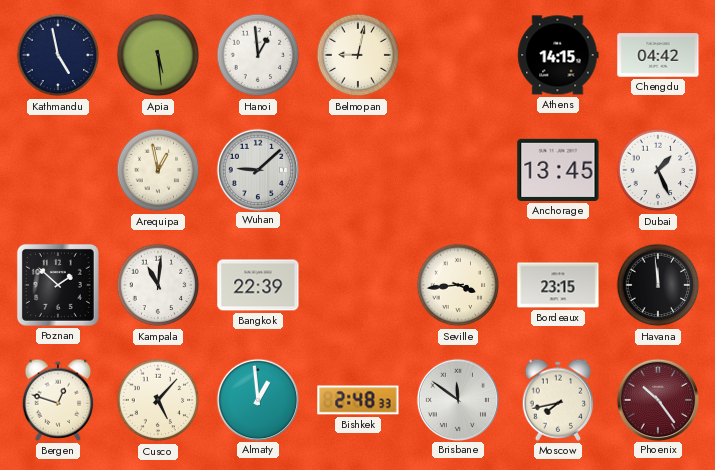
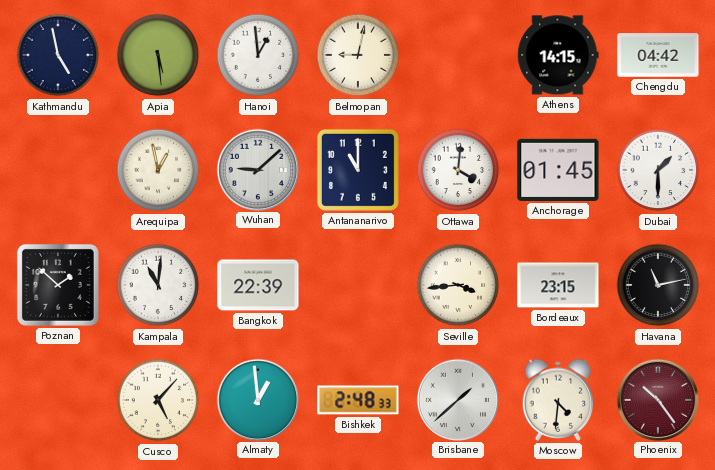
Antananarivo: none -> 11:00 (358, 170)
Ottawa: none -> 4:01 (458, 170)
Anchorage: 13:45 -> 01:45 (558, 170)
Dubai: 1:26 -> 1:30 (658, 170)
Havana: 11:59 -> 11:13 (658, 285)
Bergen: 12:48 -> none (58, 400)
Brisbane: 11:51 -> 1:38 (457, 399)
Moscow: 7:43 -> 4:31 (558, 400)
